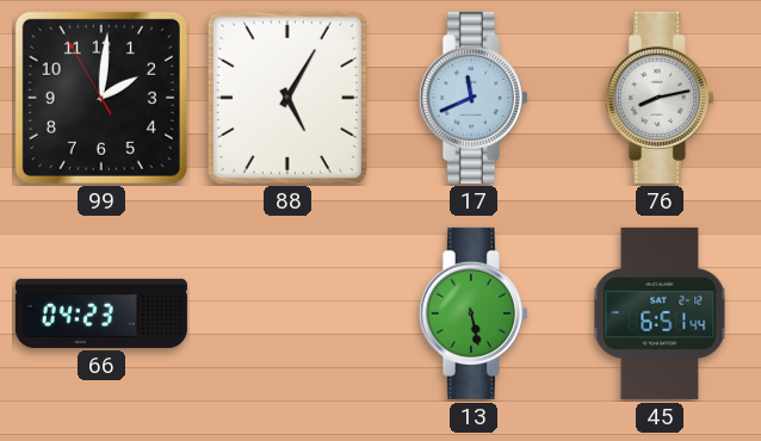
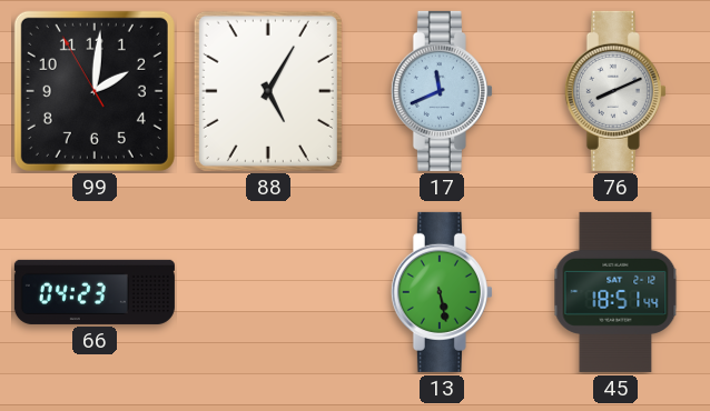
76: 8:13 -> 8:11 (615, 91)
45: 6:51 -> 18:51 (615, 292)
